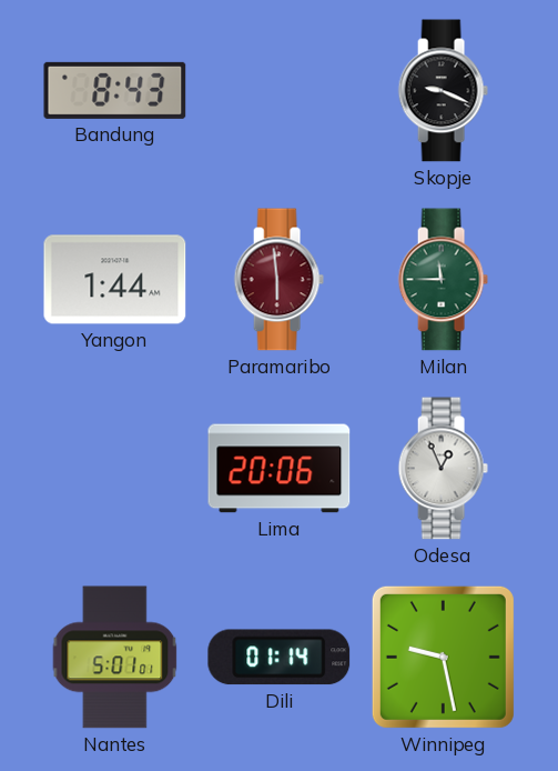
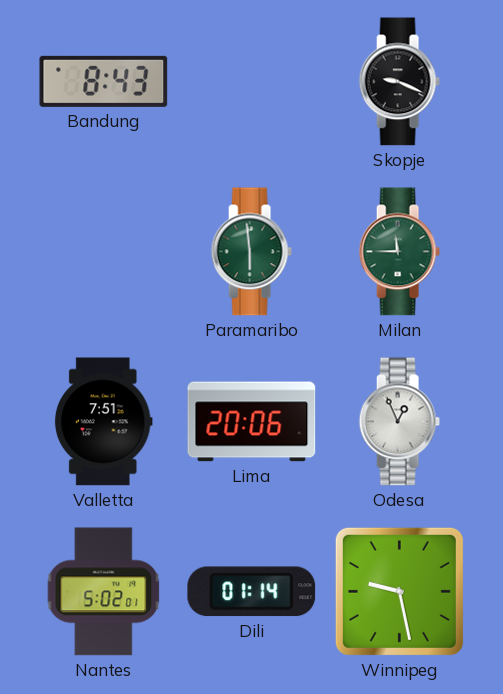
Yangon: 1:44 -> none (115, 280)
Paramaribo dial: burgundy -> green (251, 252)
Valletta: none -> 7:51 (103, 422)
Nantes: 5:01 -> 5:02 (104, 592)
